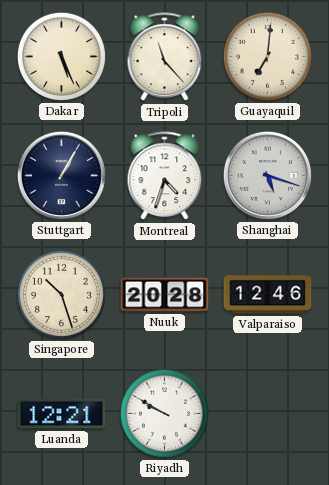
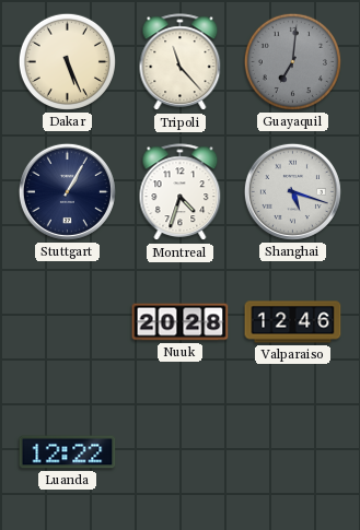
Guayaquil dial: cream -> grey (292, 61)
Singapore: 10:27 -> none (61, 294)
Luanda: 12:21 -> 12:22 (68, 452)
Riyadh: 9:50 -> none (164, 413)
